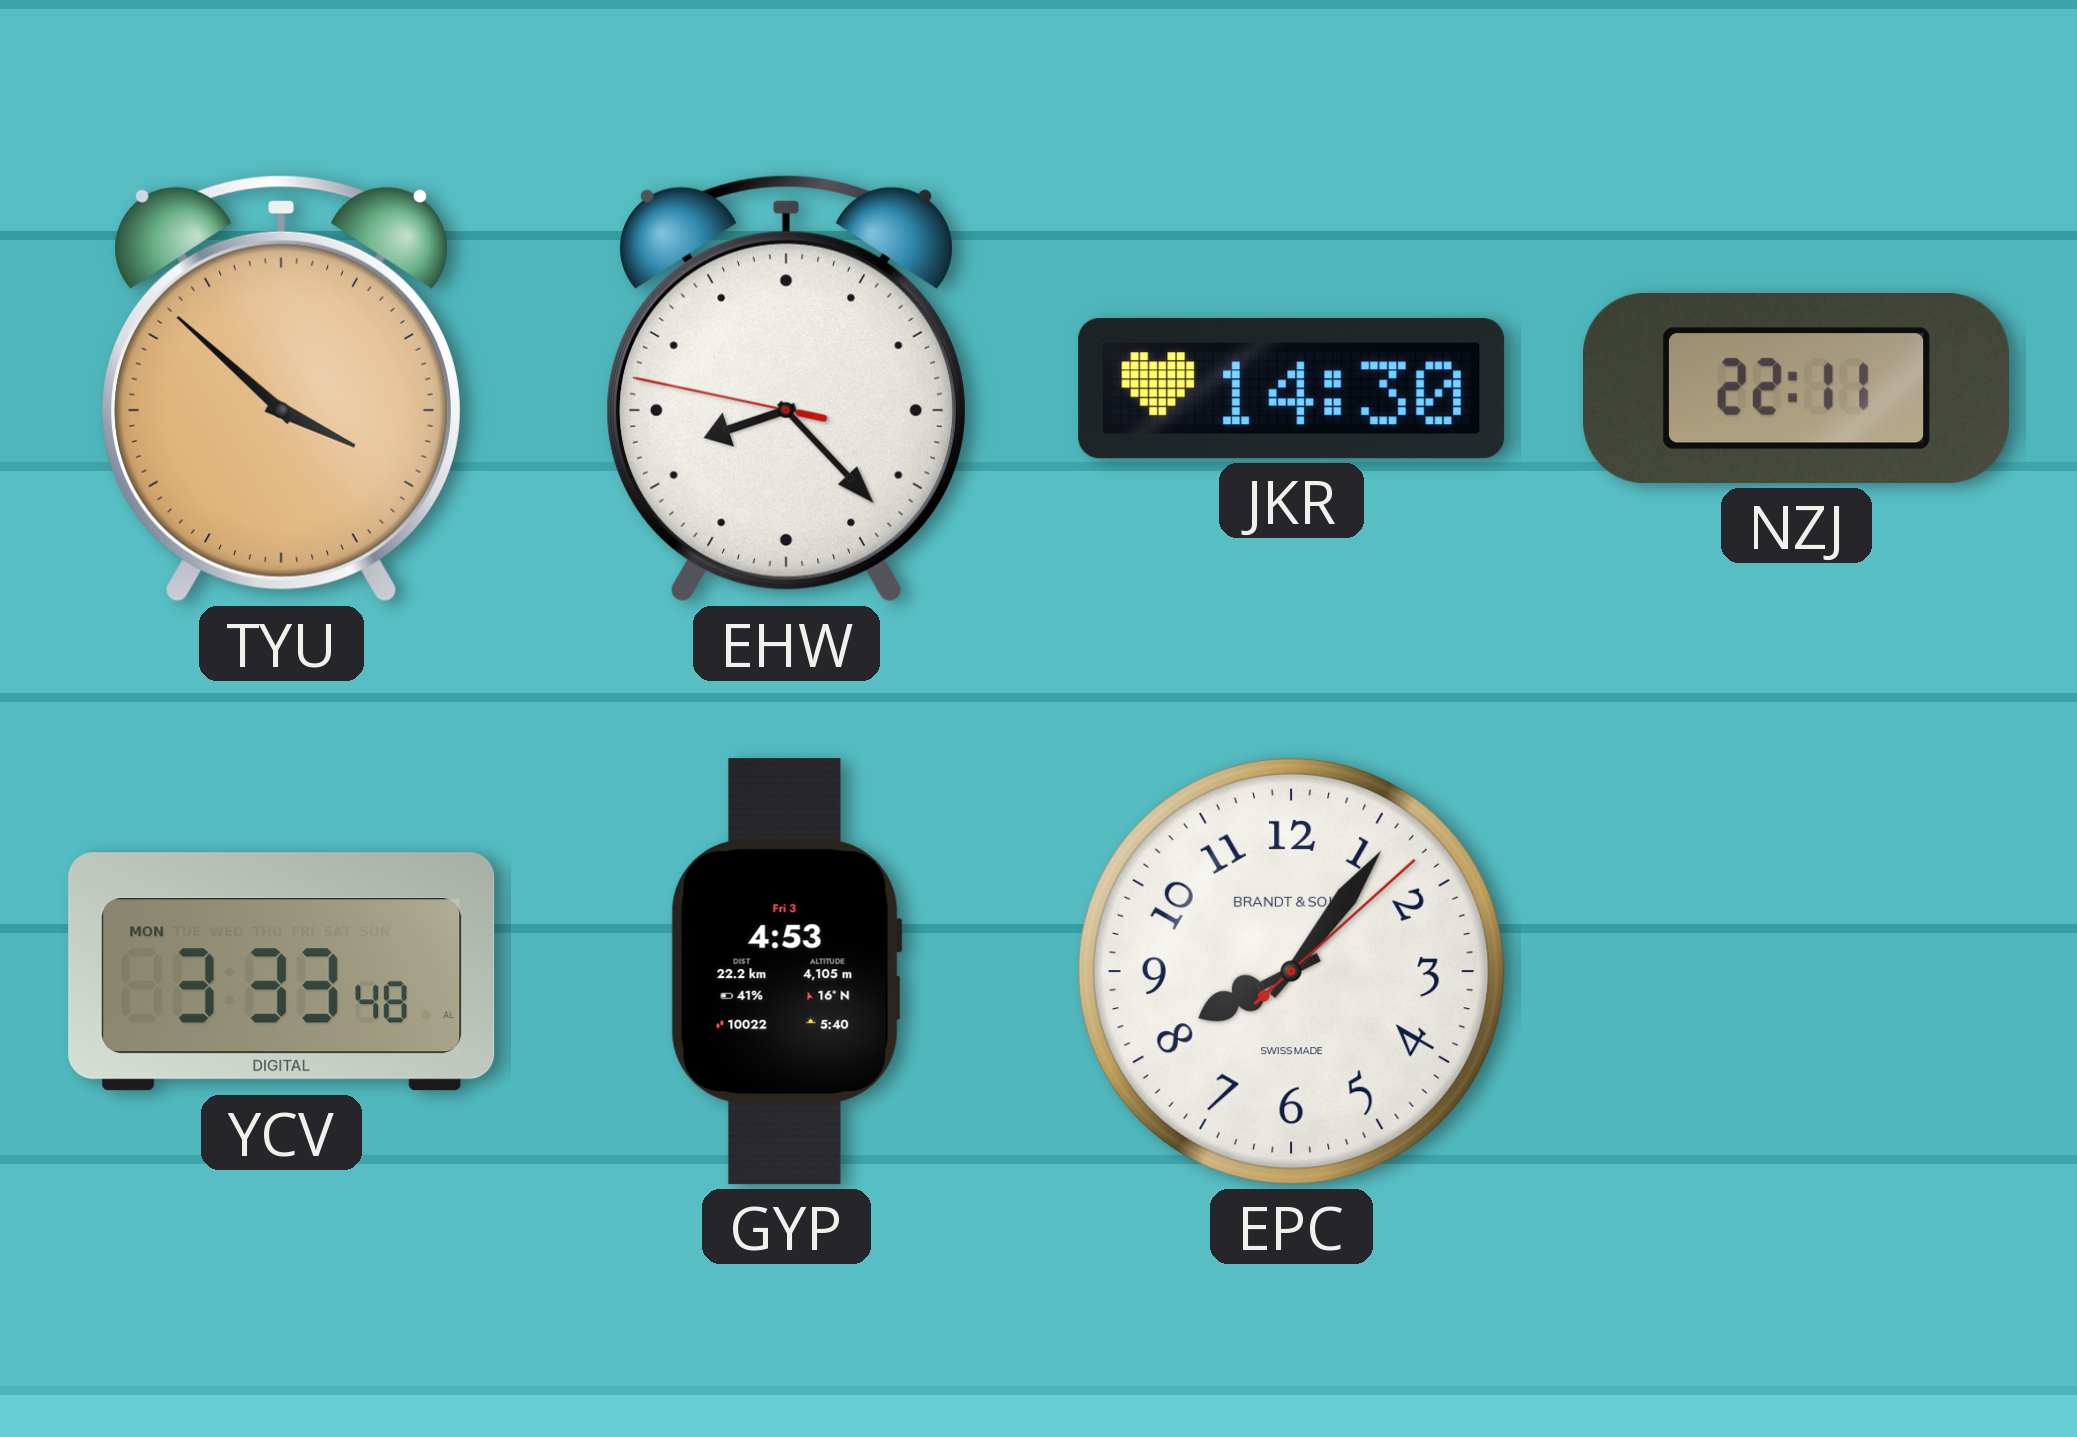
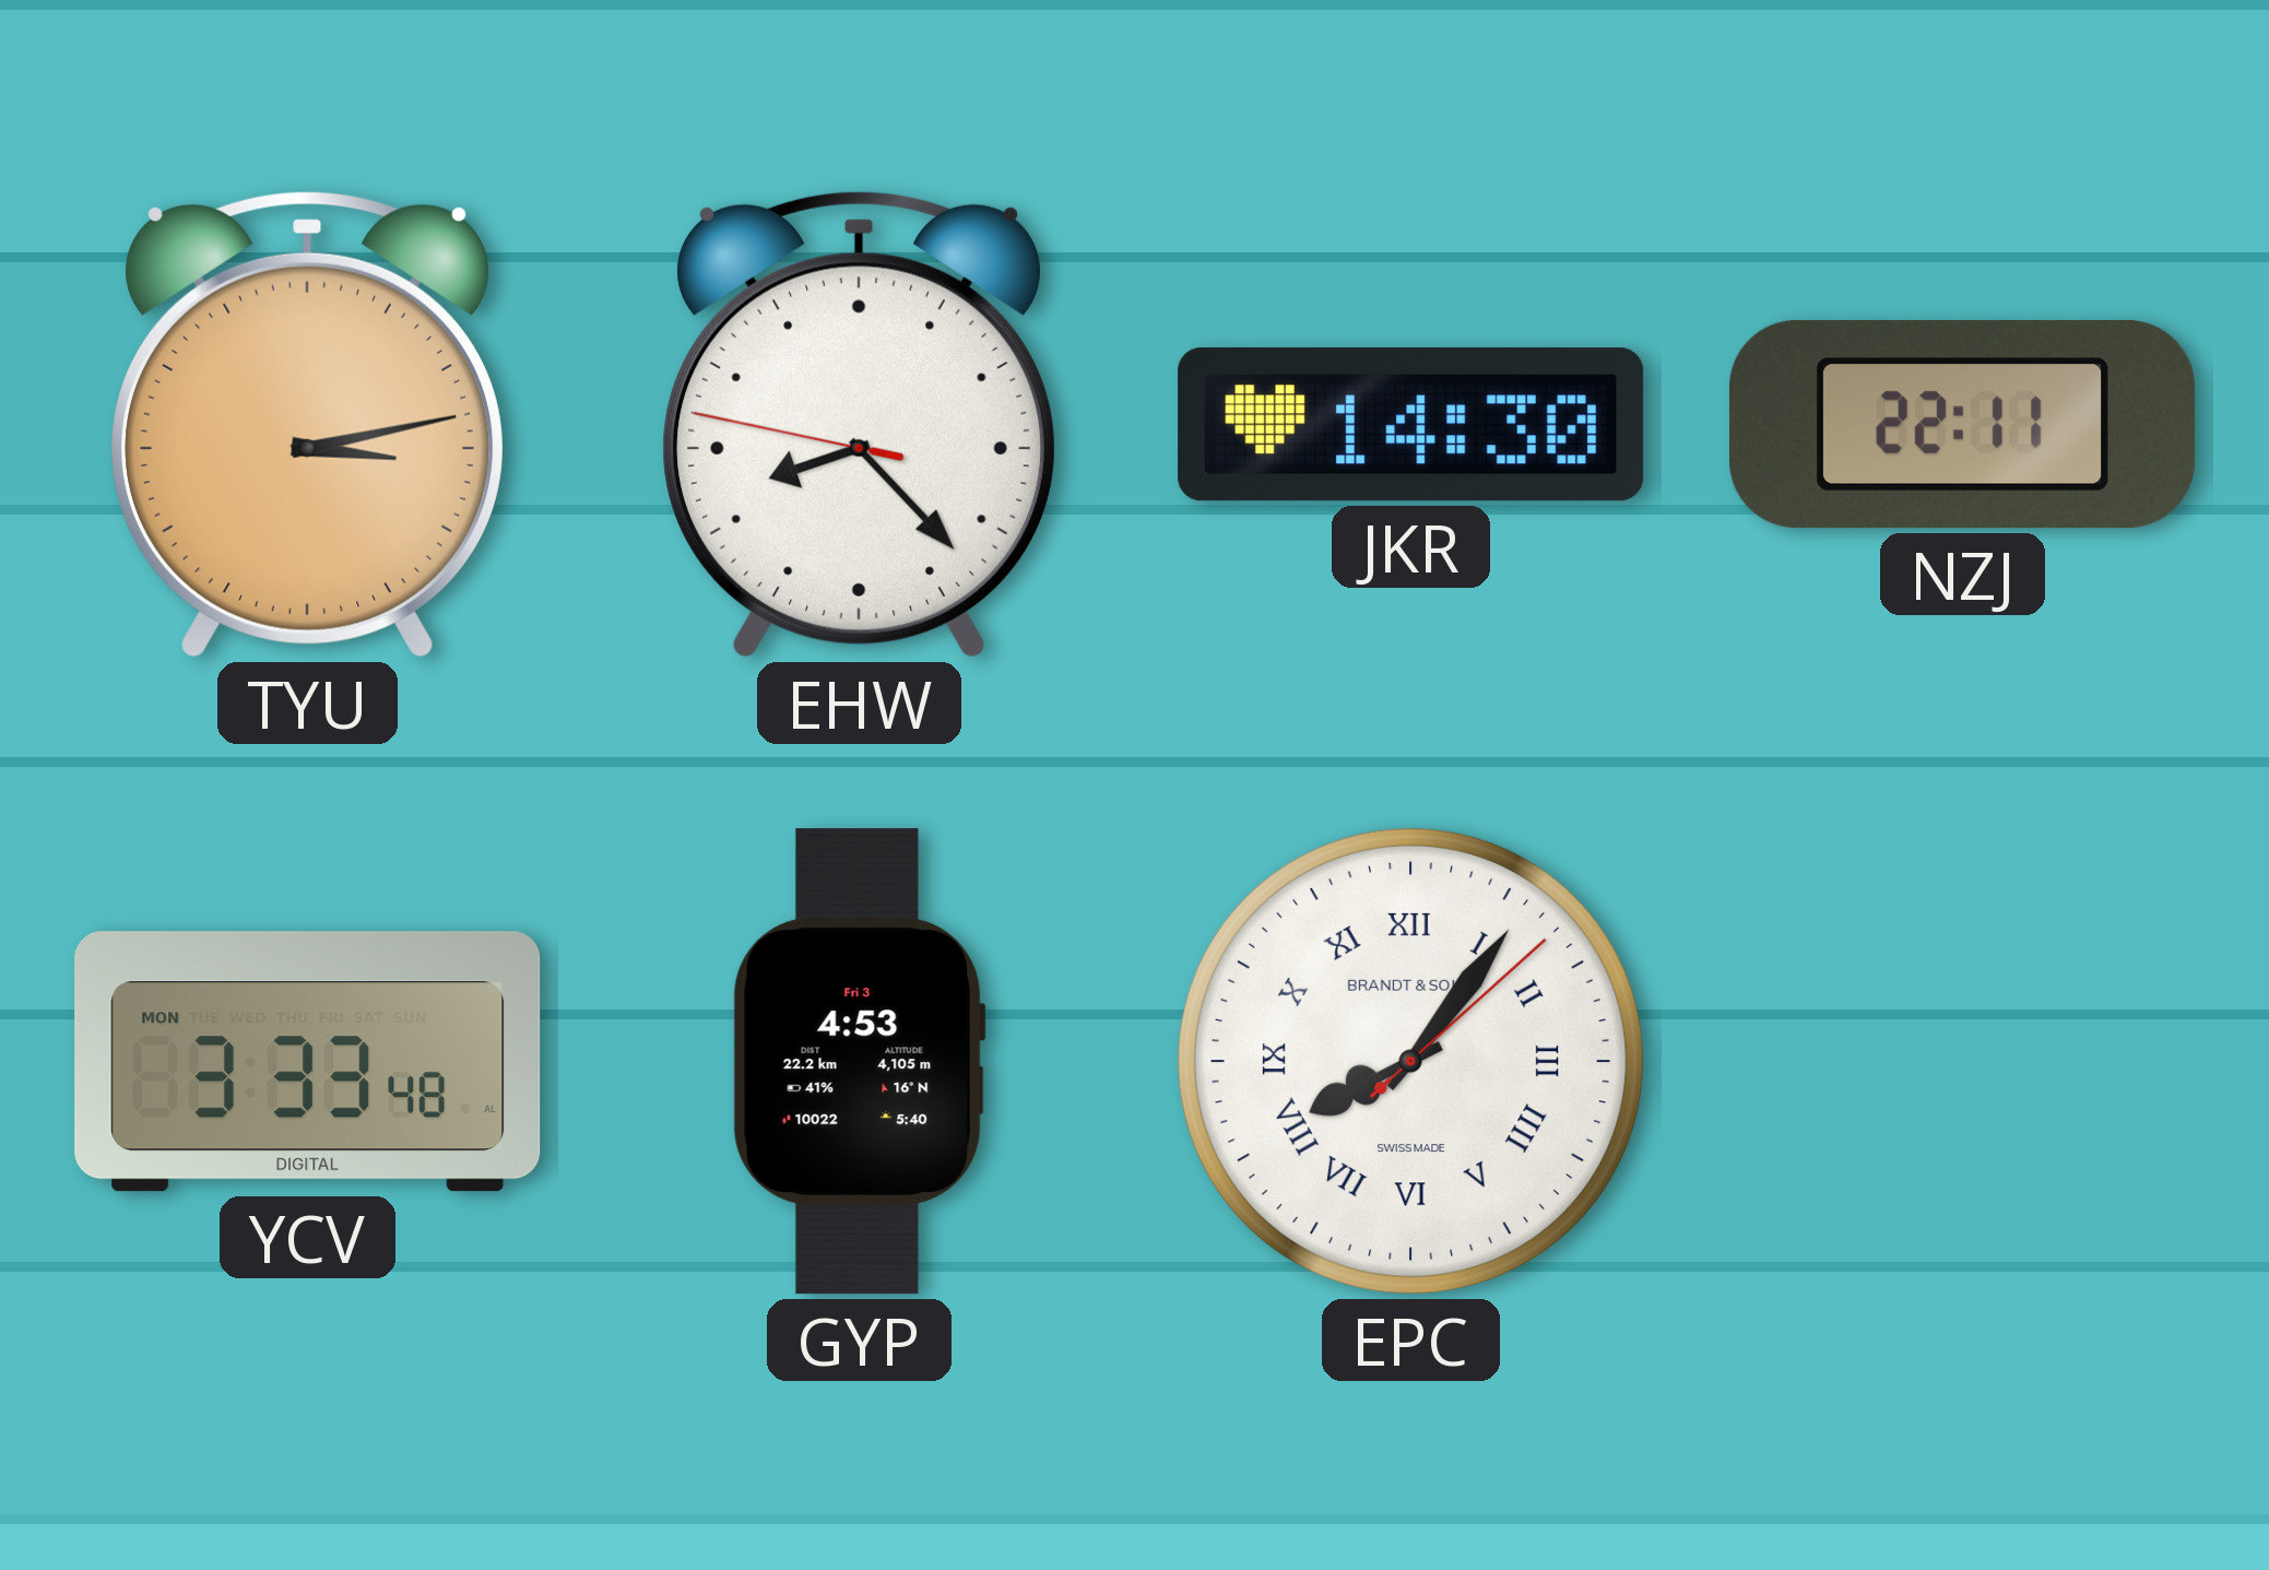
TYU: 3:52 -> 3:13 (307, 425)
EPC numerals: Arabic -> Roman (1410, 1061)
